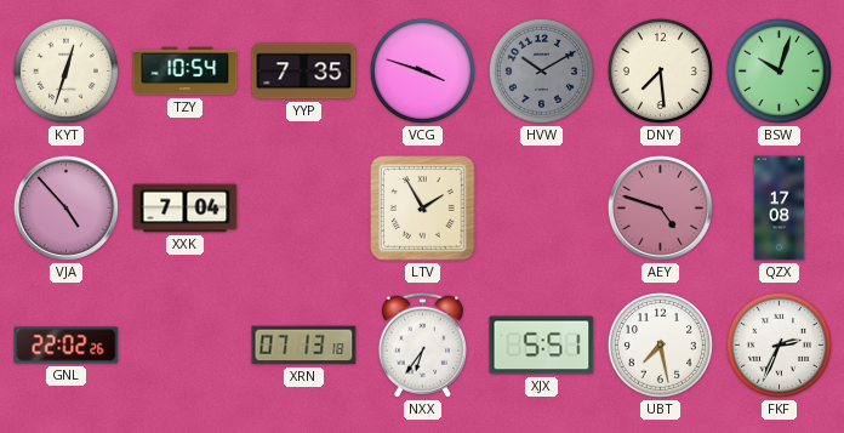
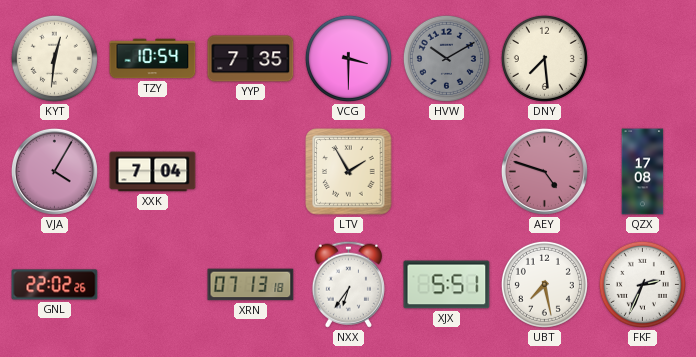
KYT: 12:33 -> 12:31 (54, 58)
VCG: 3:48 -> 3:30 (348, 58)
BSW: 10:03 -> none (779, 70)
VJA: 4:53 -> 4:05 (54, 171)
